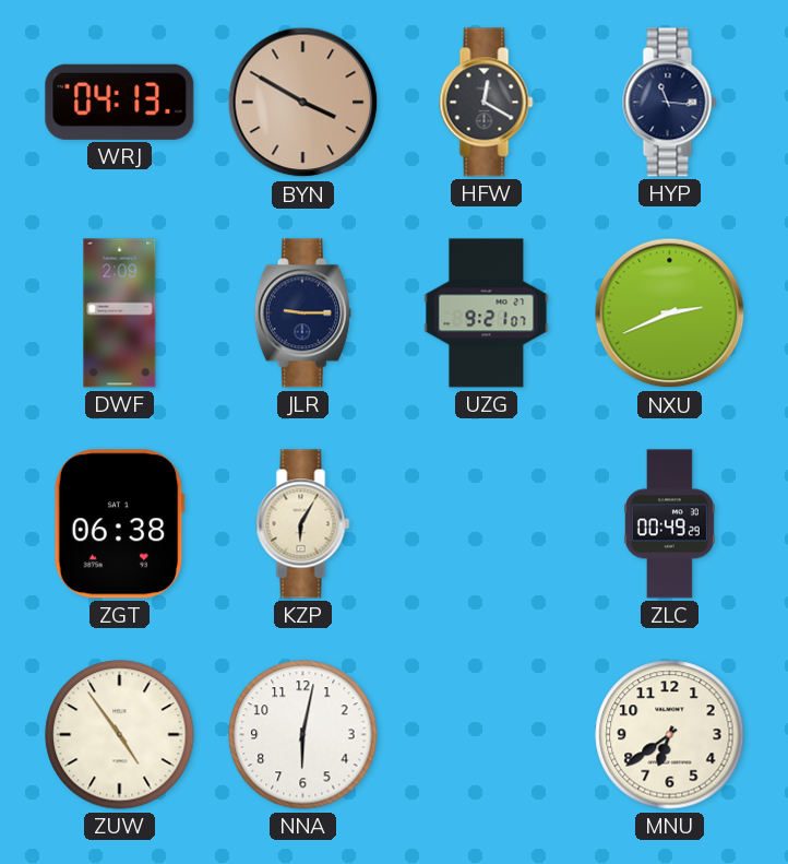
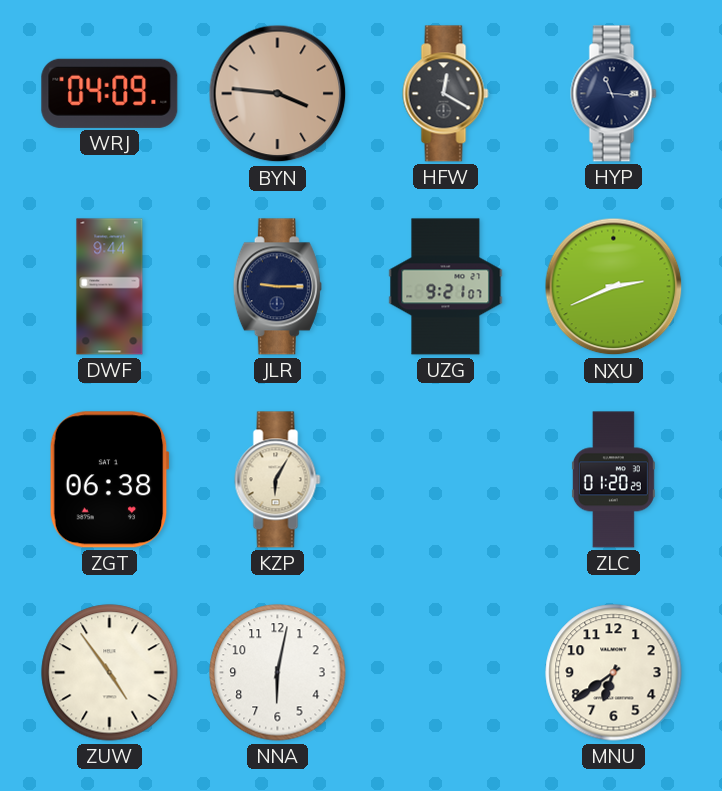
WRJ: 04:13 -> 04:09 (110, 93)
BYN: 3:50 -> 3:46 (278, 94)
DWF: 2:09 -> 9:44 (110, 287)
ZLC: 00:49 -> 01:20 (613, 480)
